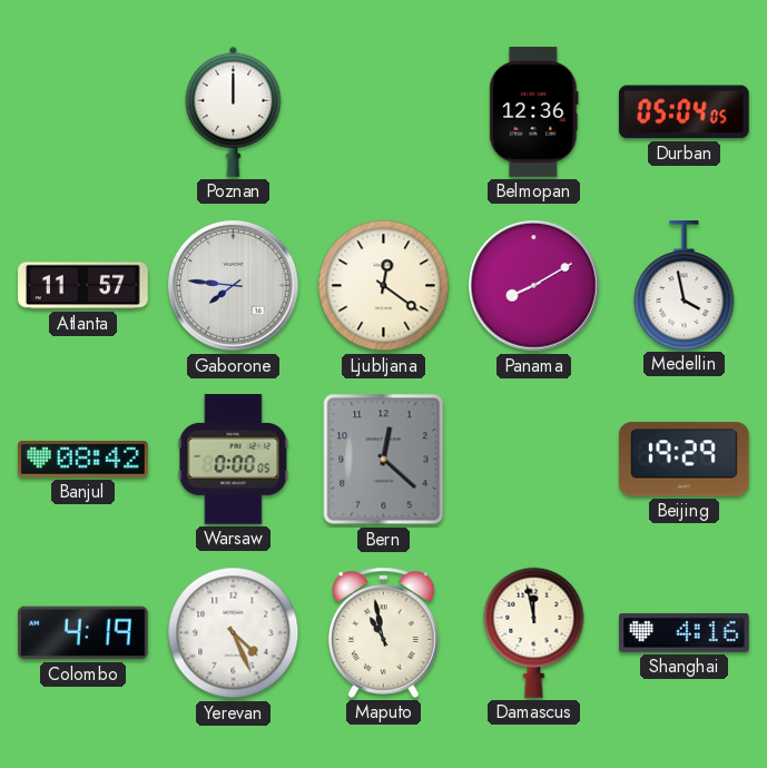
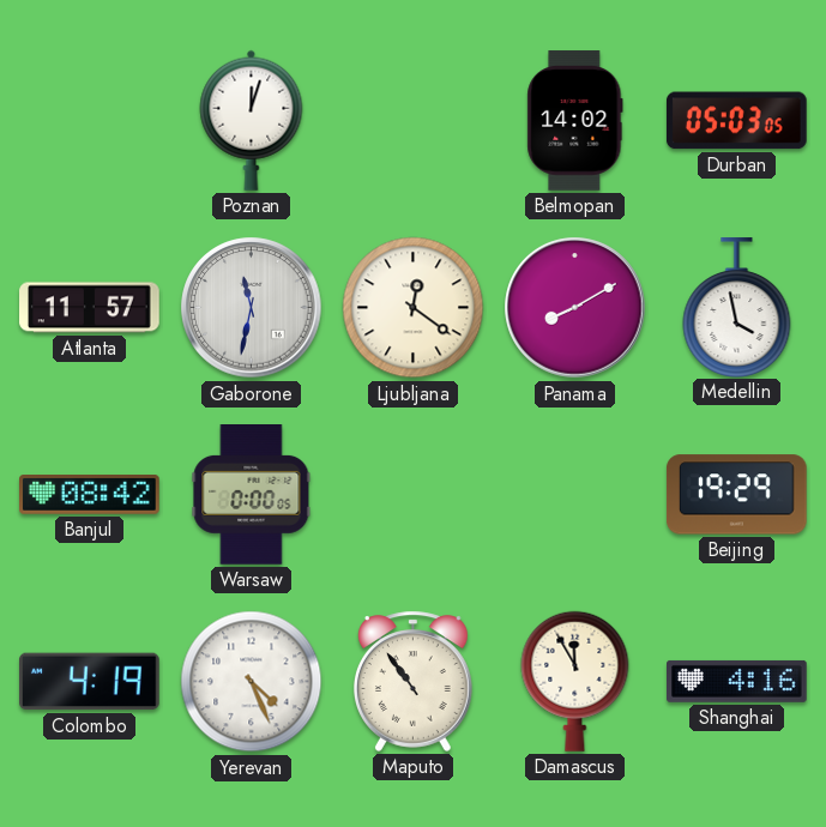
Poznan: 12:00 -> 12:03 (252, 120)
Belmopan: 12:36 -> 14:02 (575, 121)
Durban: 05:04 -> 05:03 (736, 121)
Gaborone: 7:46 -> 11:32 (252, 308)
Bern: 12:22 -> none (384, 460)
Maputo: 10:58 -> 10:54 (412, 681)
Damascus: 11:58 -> 11:55 (575, 681)
